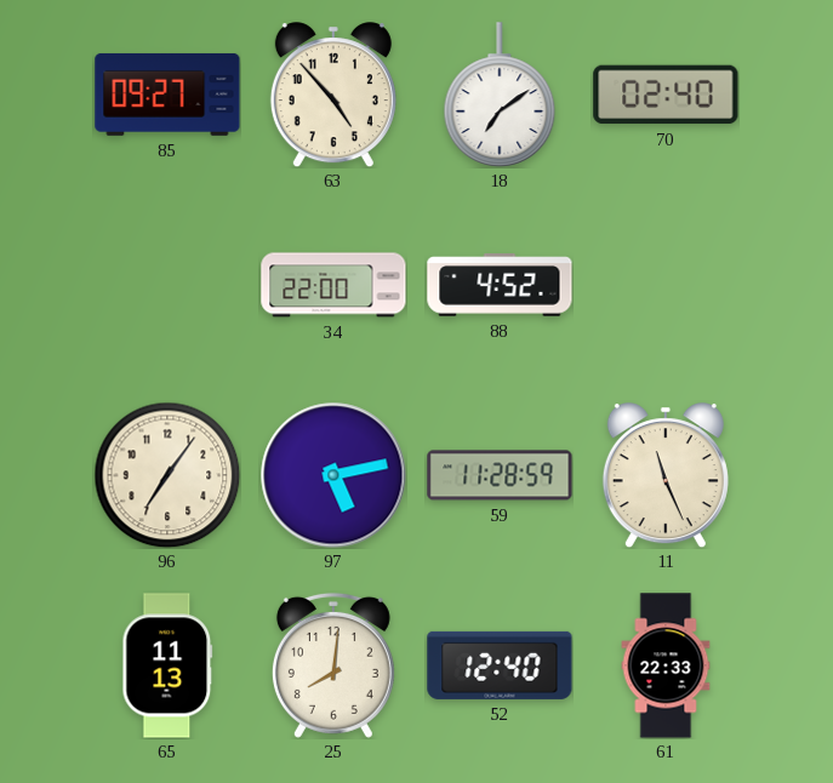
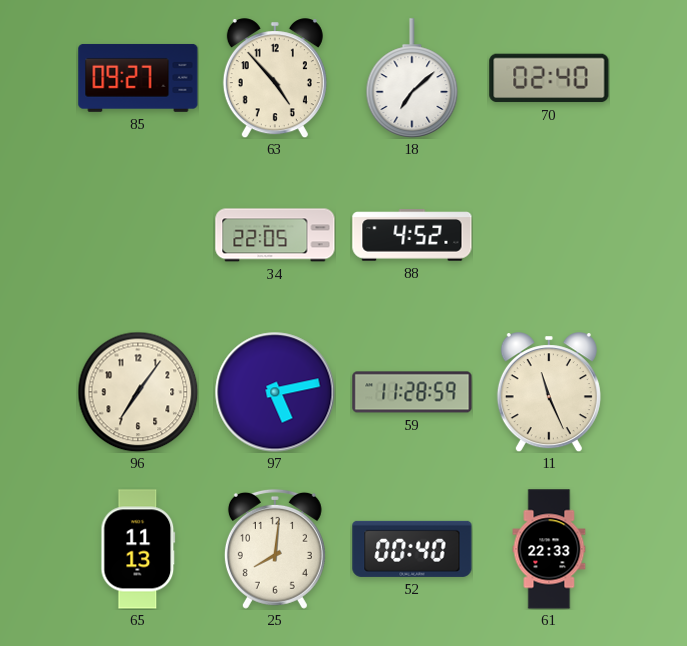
18: 7:09 -> 7:08 (412, 78)
34: 22:00 -> 22:05 (275, 235)
52: 12:40 -> 00:40 (412, 549)
